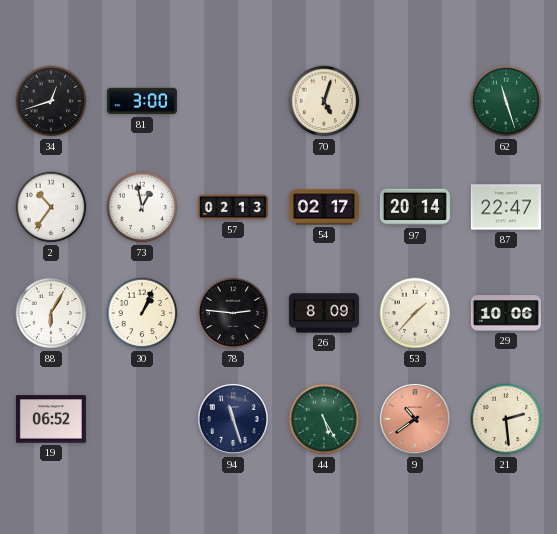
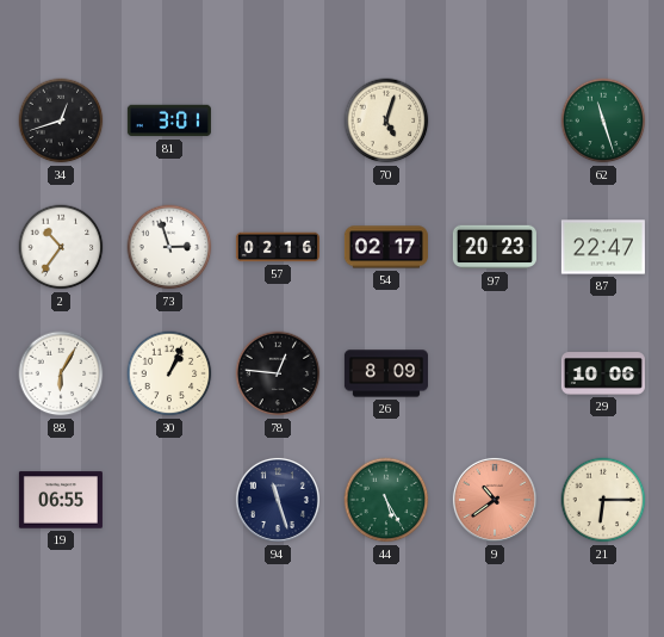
81: 3:00 -> 3:01 (169, 120)
73: 12:58 -> 2:57 (169, 247)
57: 02:13 -> 02:16 (278, 247)
97: 20:14 -> 20:23 (495, 247)
78: 2:46 -> 12:46 (278, 373)
53: 1:37 -> none (415, 313)
19: 06:52 -> 06:55 (61, 500)
21: 2:29 -> 6:15 (603, 500)
